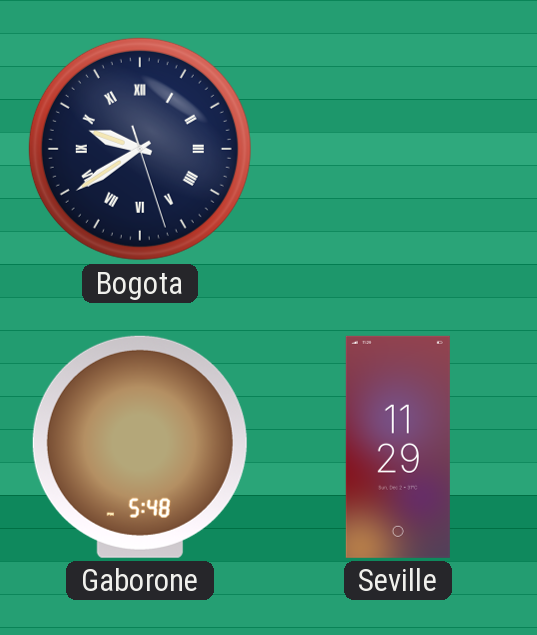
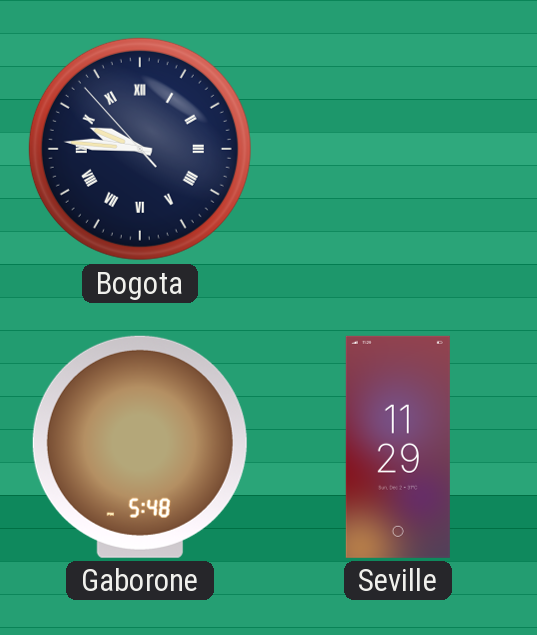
Bogota: 9:39 -> 9:45 (140, 149)
